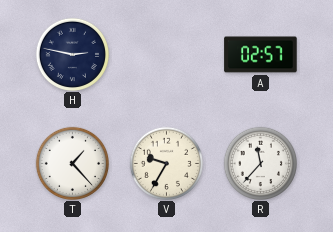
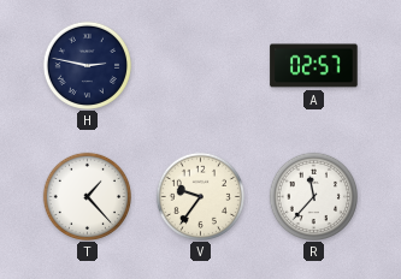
V: 9:35 -> 9:36 (200, 196)
